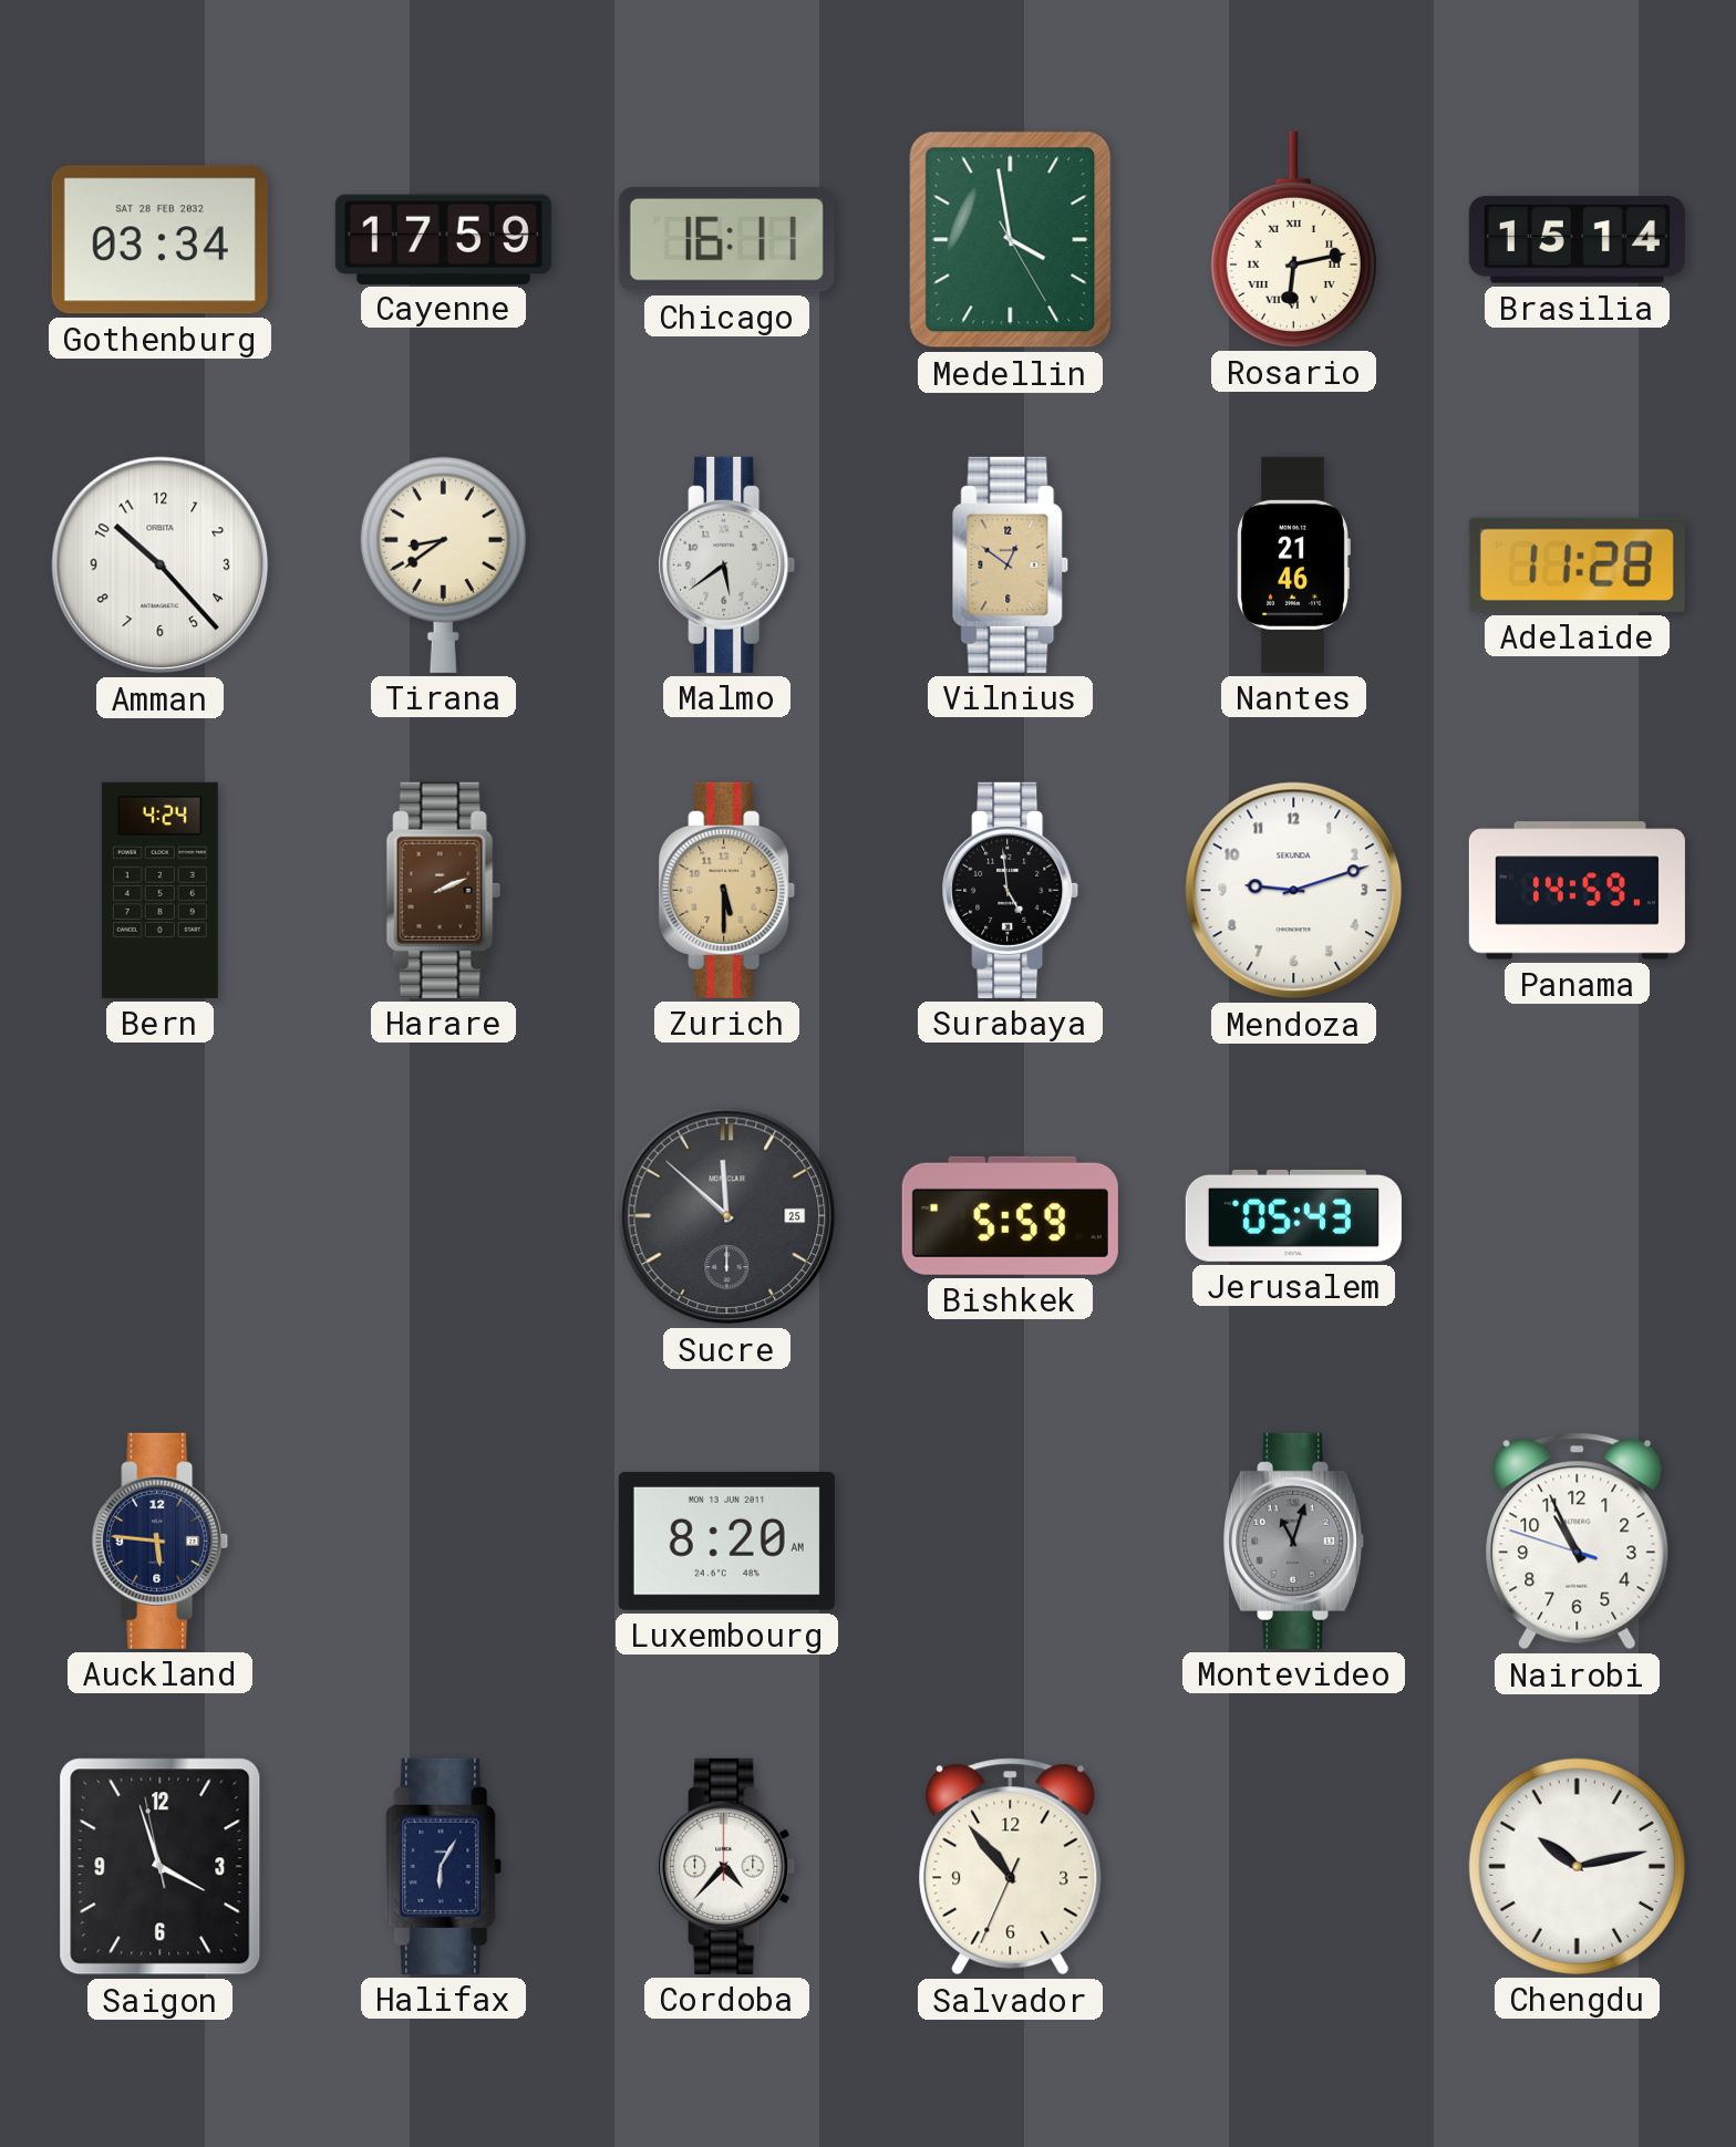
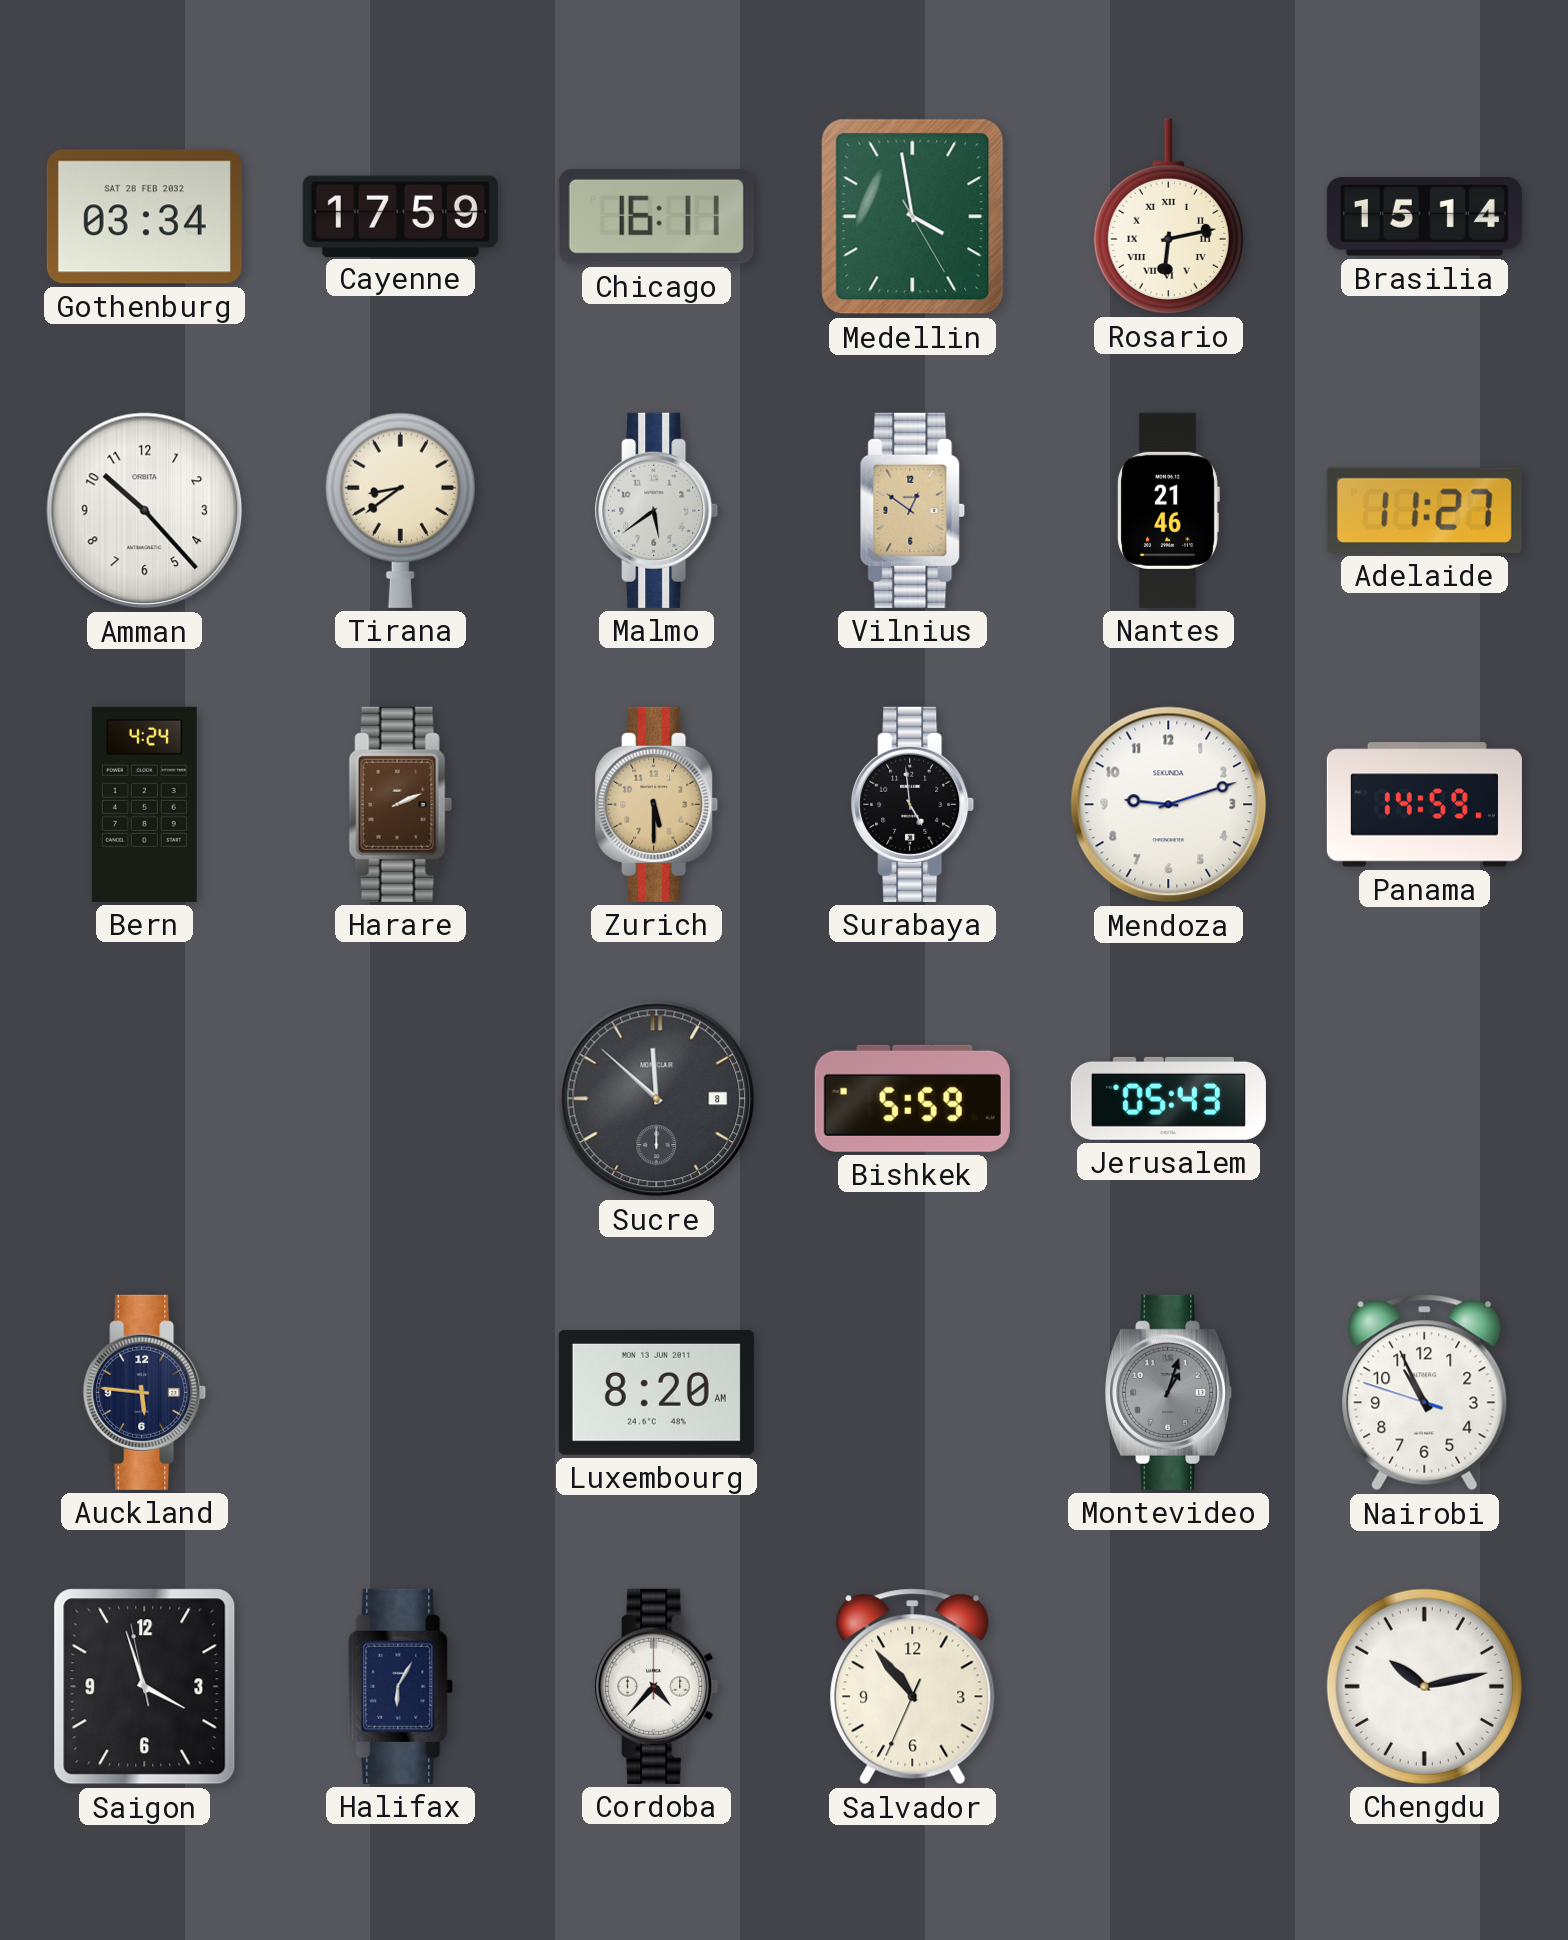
Adelaide: 11:28 -> 11:27 (1424, 510)
Sucre date: 25 -> 8 (657, 1099)
Montevideo: 11:03 -> 1:03 (1170, 1392)
